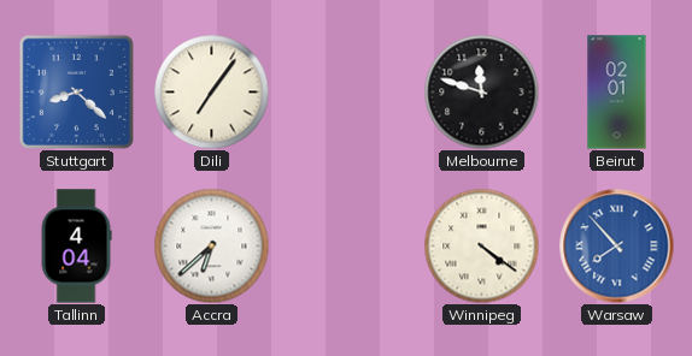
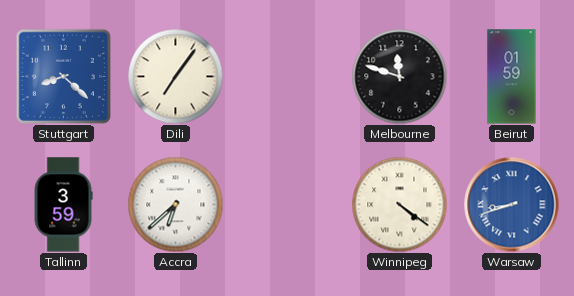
Beirut: 02:01 -> 01:59 (512, 77)
Tallinn: 4:04 -> 3:59 (63, 205)
Warsaw: 7:53 -> 8:42 (511, 204)
